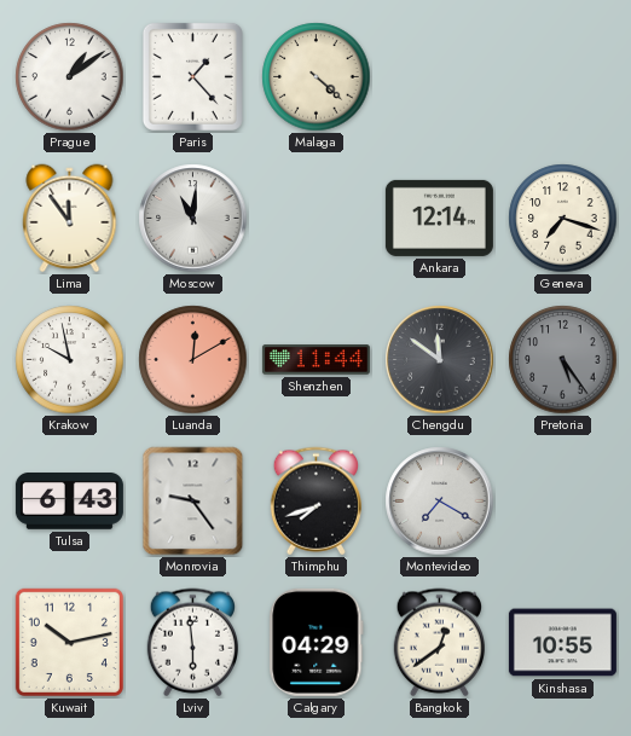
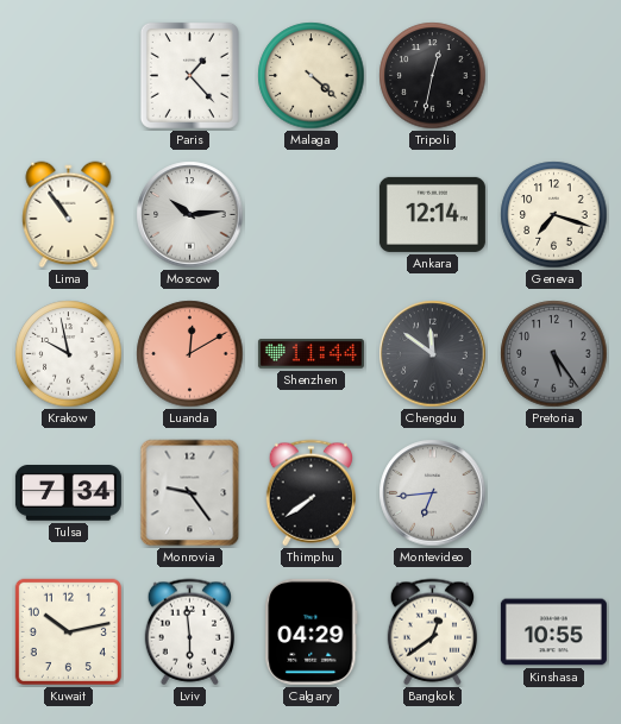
Prague: 1:09 -> none (70, 77)
Tripoli: none -> 12:32 (433, 76)
Lima: 11:54 -> 10:54 (69, 215)
Moscow: 11:01 -> 10:14 (190, 215)
Tulsa: 6:43 -> 7:34 (68, 493)
Thimphu: 7:42 -> 7:39 (310, 493)
Montevideo: 7:20 -> 6:44 (433, 493)
